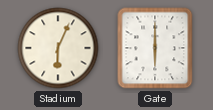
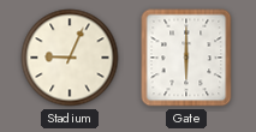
Stadium: 6:04 -> 9:04 (70, 58)
